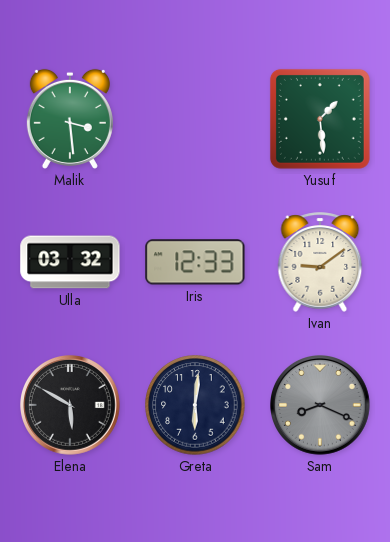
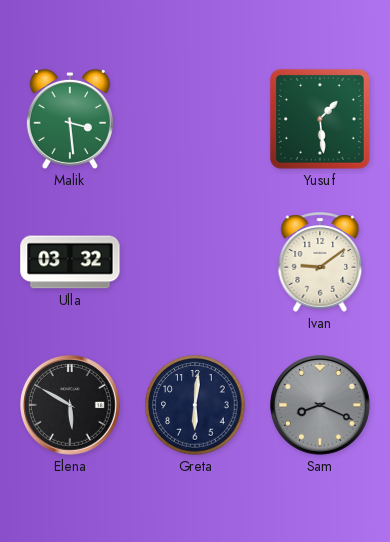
Iris: 12:33 -> none (195, 262)
